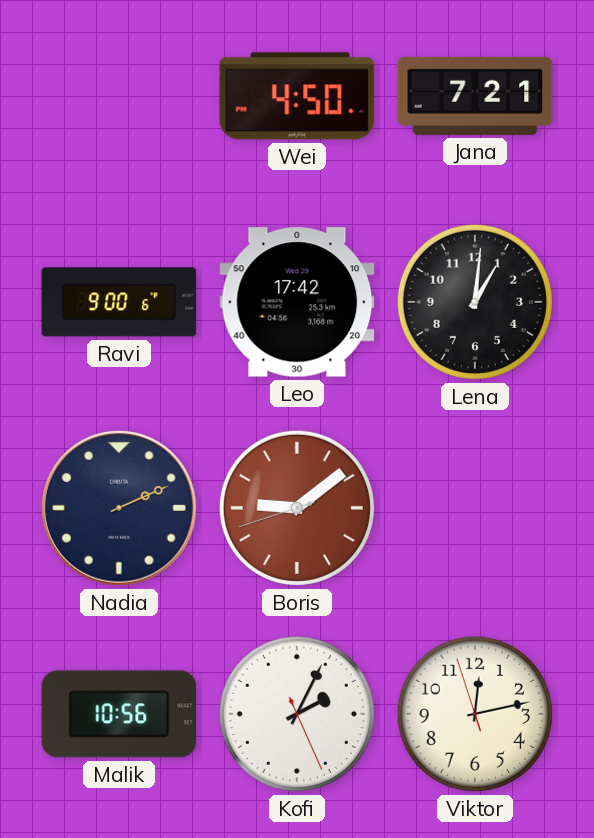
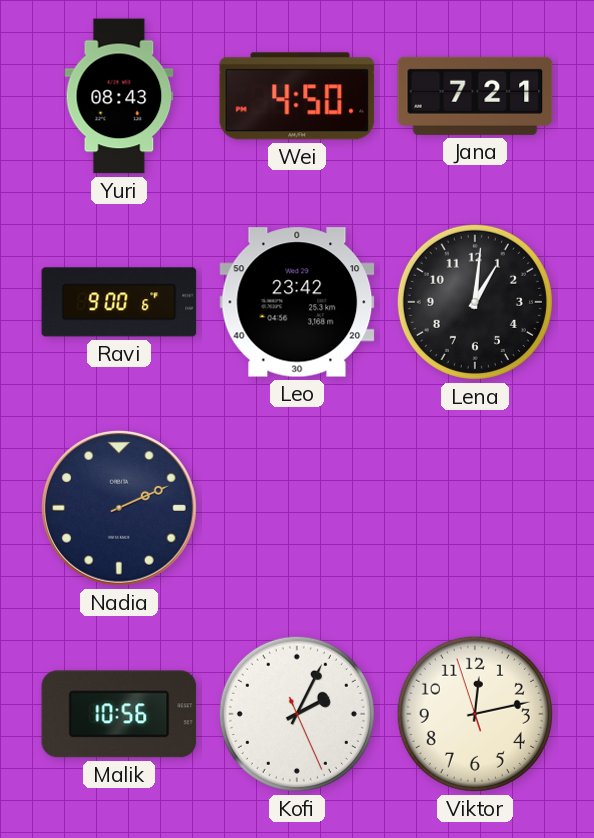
Yuri: none -> 08:43 (119, 96)
Leo: 17:42 -> 23:42 (297, 302)
Boris: 9:08 -> none (297, 508)
